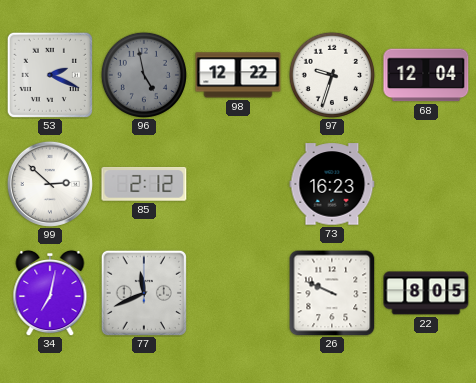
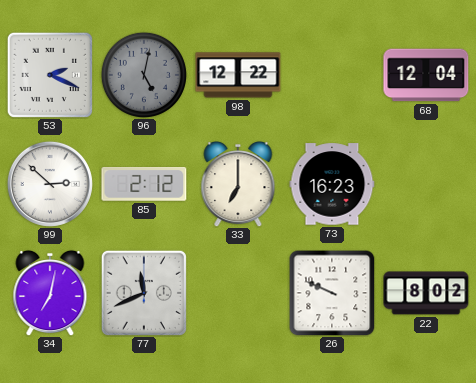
96: 4:58 -> 5:02 (143, 74)
97: 9:33 -> none (331, 74)
33: none -> 7:00 (238, 184)
22: 8:05 -> 8:02 (426, 293)
